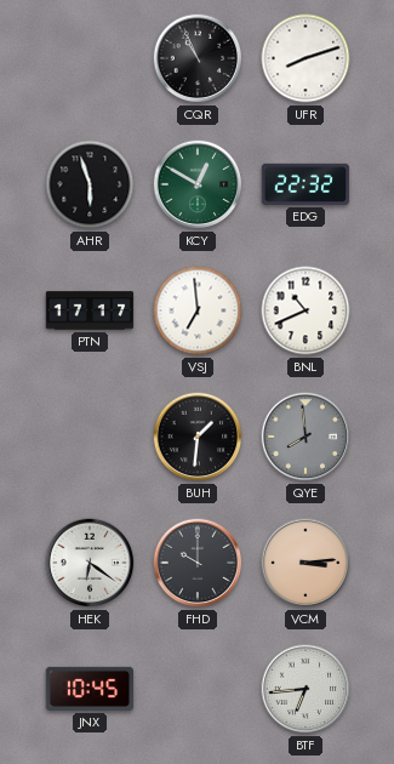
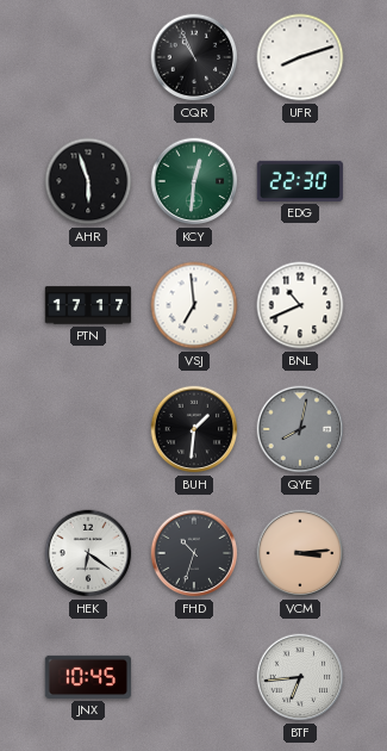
KCY: 12:50 -> 12:31 (194, 181)
EDG: 22:32 -> 22:30 (299, 181)
QYE: 7:59 -> 8:02 (300, 429)
FHD: 10:00 -> 10:33 (194, 553)
